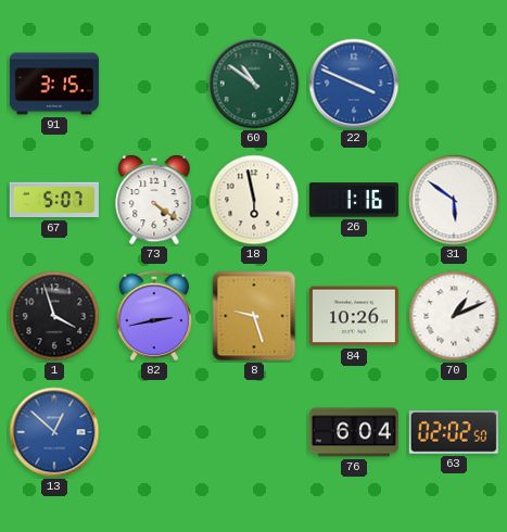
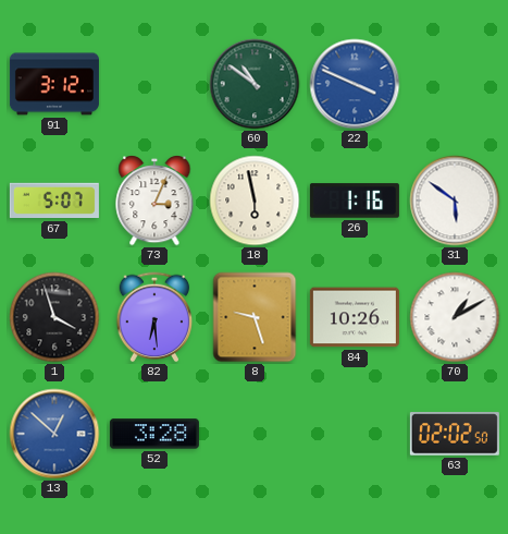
91: 3:15 -> 3:12 (54, 84)
73: 4:21 -> 3:04 (154, 202)
82: 2:43 -> 6:29 (154, 317)
70: 1:11 -> 1:10 (455, 317)
52: none -> 3:28 (154, 434)
76: 6:04 -> none (354, 432)
